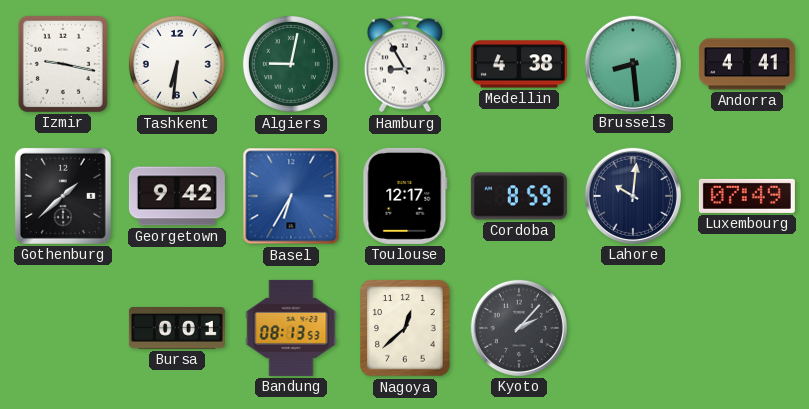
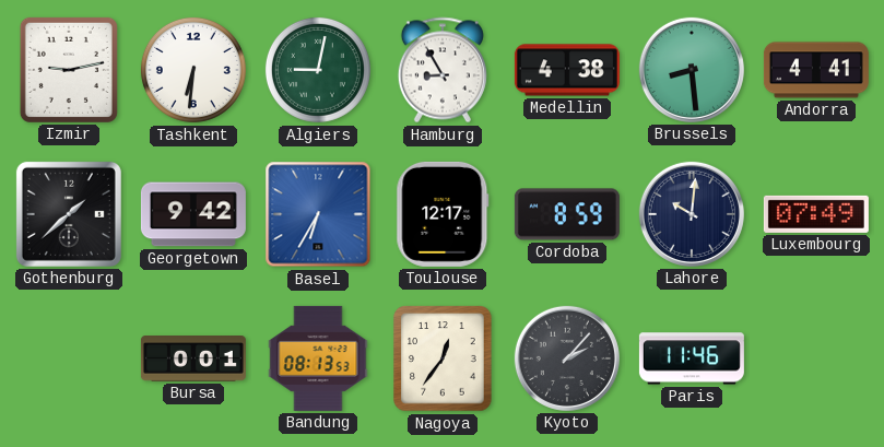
Izmir: 9:17 -> 9:13 (69, 70)
Nagoya: 12:38 -> 12:36 (443, 358)
Paris: none -> 11:46 (692, 358)
